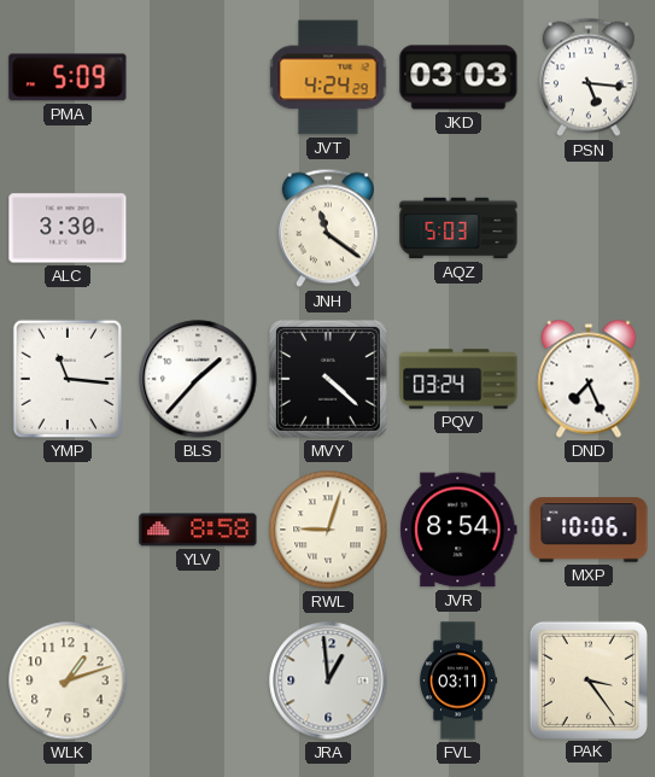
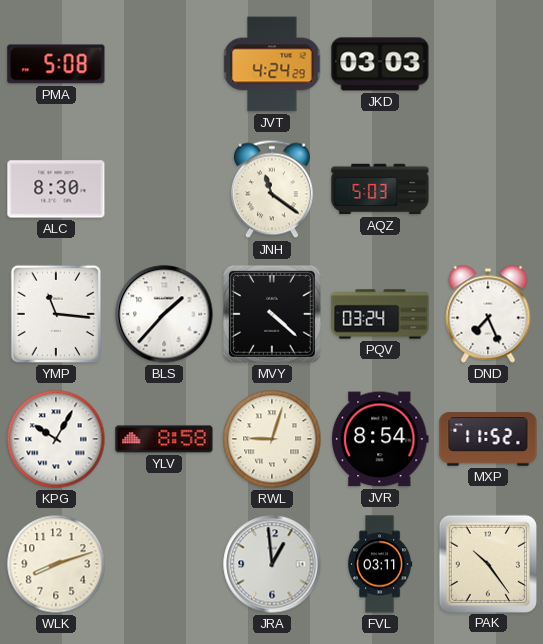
PMA: 5:09 -> 5:08 (56, 64)
PSN: 5:16 -> none (589, 77)
ALC: 3:30 -> 8:30 (56, 189)
KPG: none -> 10:05 (56, 439)
MXP: 10:06 -> 11:52 (488, 439)
WLK: 1:12 -> 8:12 (56, 564)
PAK: 3:24 -> 10:24 (488, 563)
